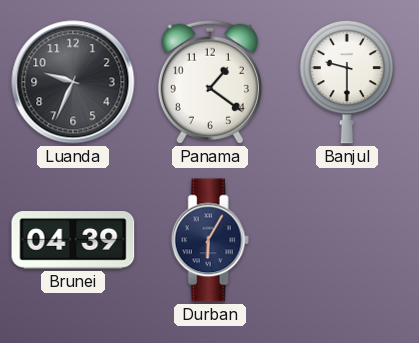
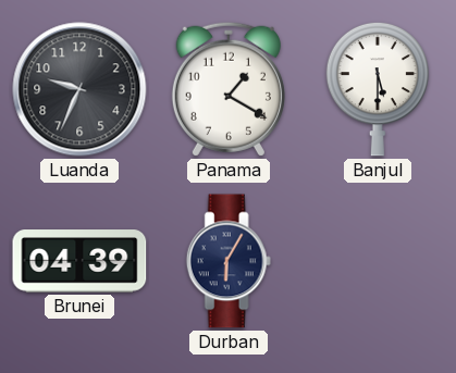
Panama: 1:21 -> 1:20 (229, 89)
Banjul: 9:30 -> 5:30 (377, 89)
